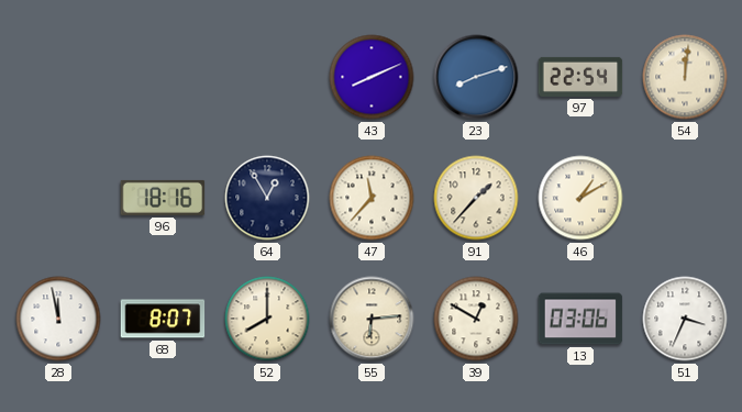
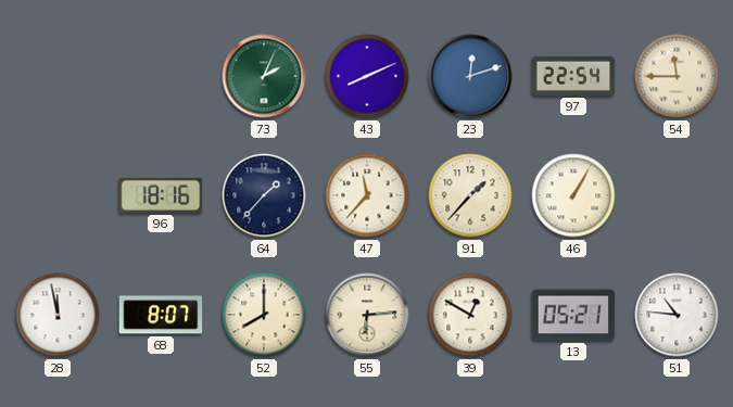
73: none -> 2:04 (264, 76)
23: 8:12 -> 12:12 (470, 76)
54: 12:01 -> 11:45 (677, 76)
64: 12:55 -> 1:37 (264, 195)
46: 1:10 -> 1:05 (573, 195)
13: 03:06 -> 05:21 (573, 315)
51: 3:34 -> 10:46 (677, 315)
